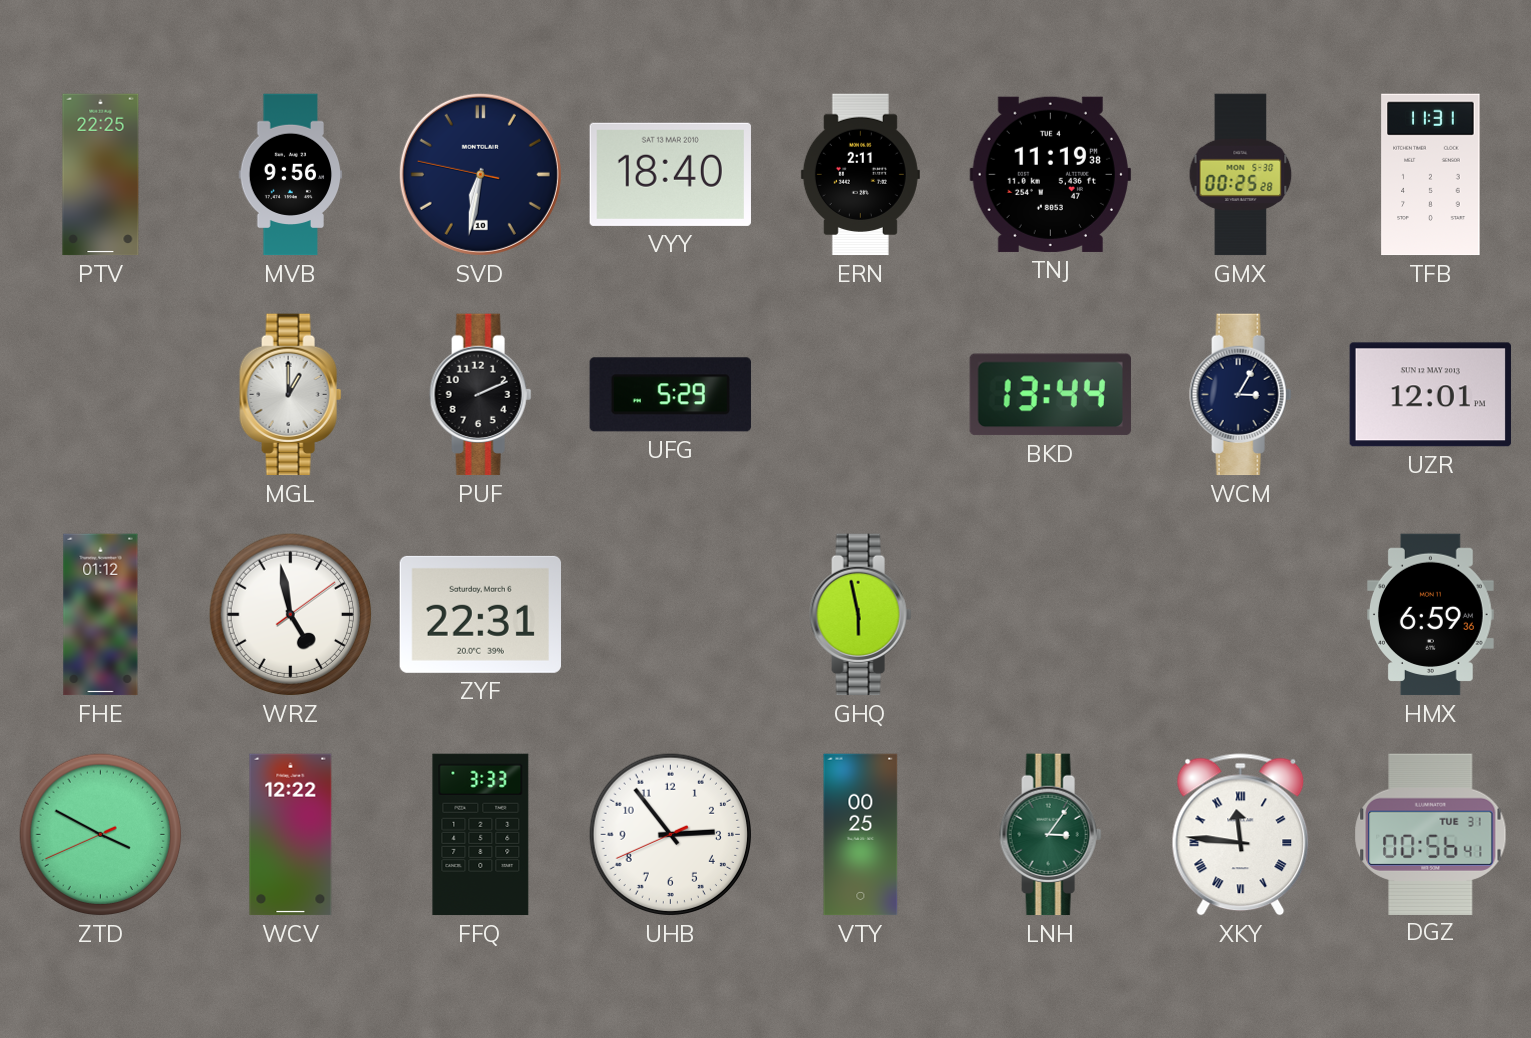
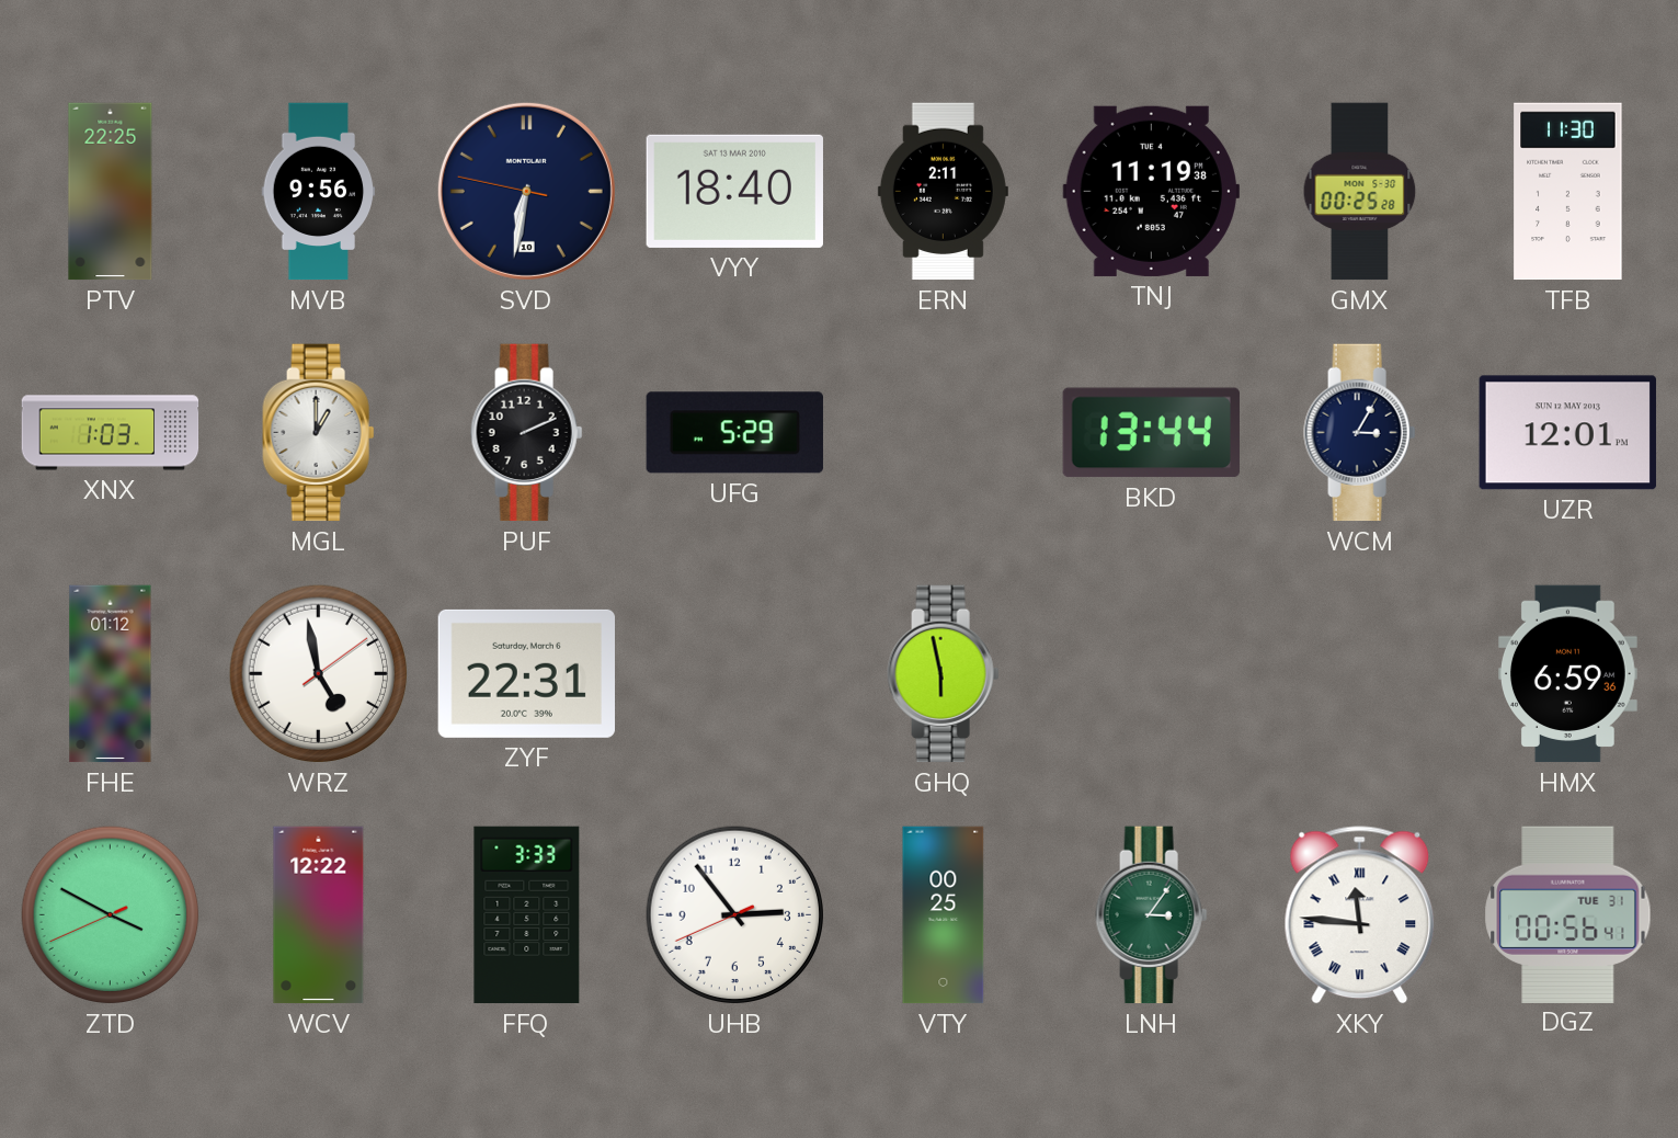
TFB: 11:31 -> 11:30 (1568, 192)
XNX: none -> 1:03 (111, 433)
